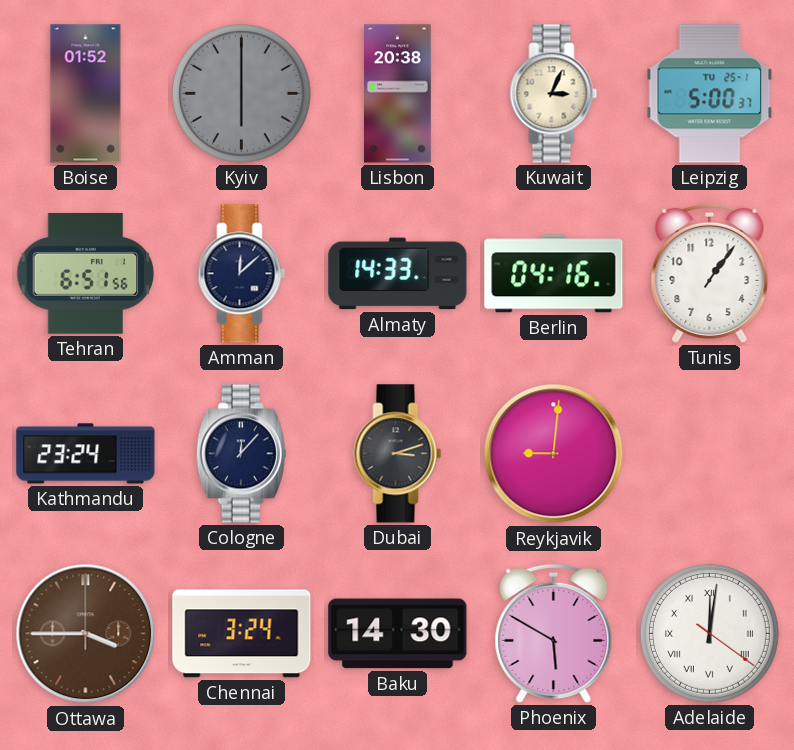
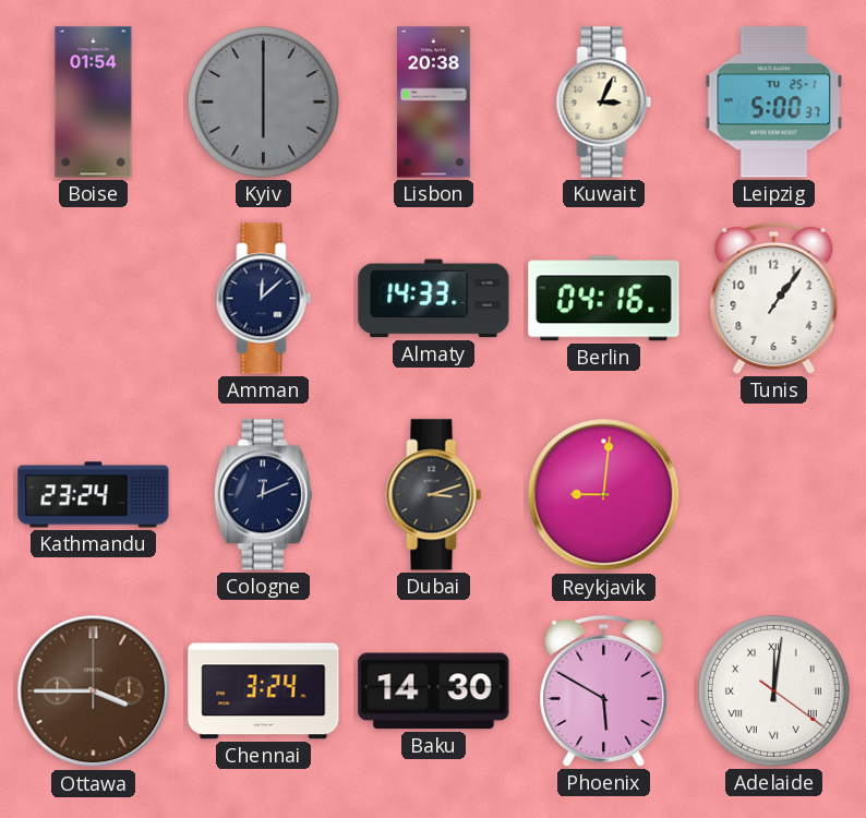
Boise: 01:52 -> 01:54 (94, 103)
Tehran: 6:51 -> none (86, 273)
Cologne: 12:07 -> 12:11 (263, 495)
